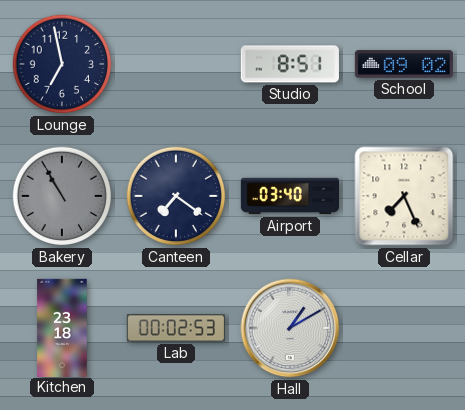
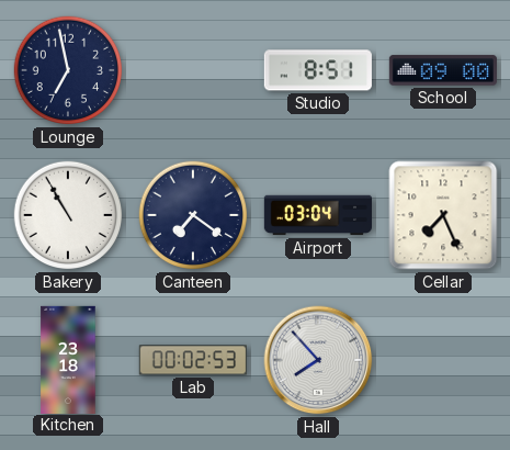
School: 09:02 -> 09:00 (443, 70)
Bakery dial: grey -> white (68, 215)
Airport: 03:40 -> 03:04 (317, 215)
Hall: 1:10 -> 7:53 (318, 360)
